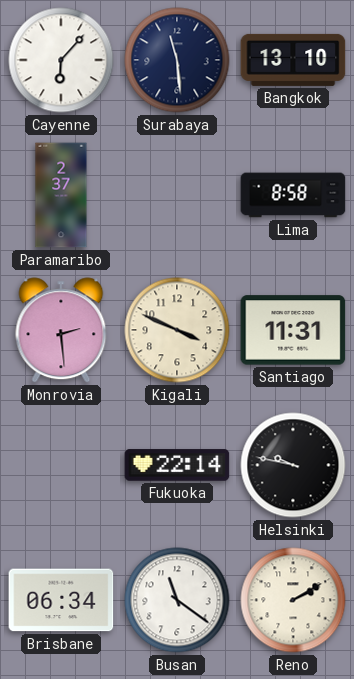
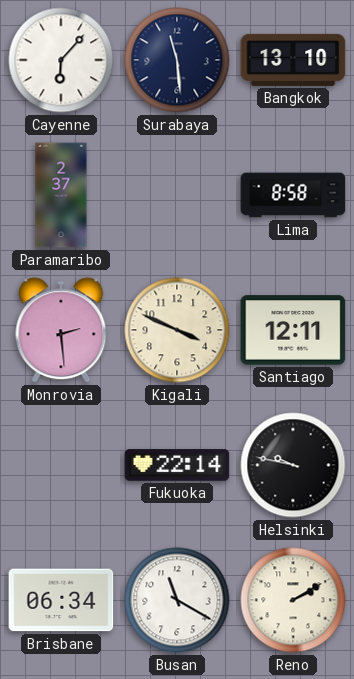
Santiago: 11:31 -> 12:11 (293, 330)
Busan: 11:21 -> 11:20 (177, 600)
